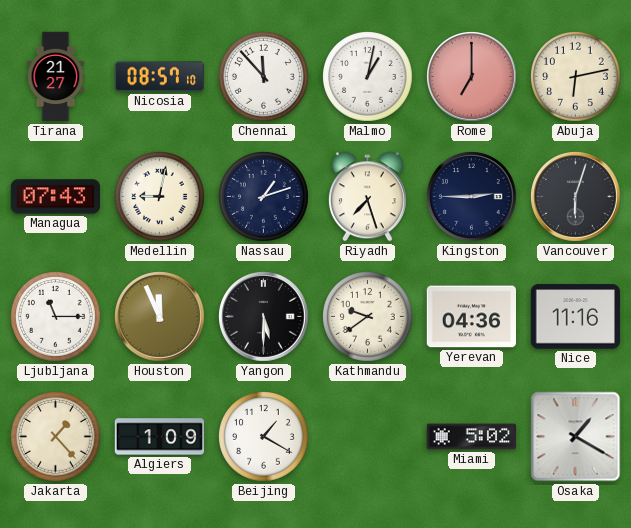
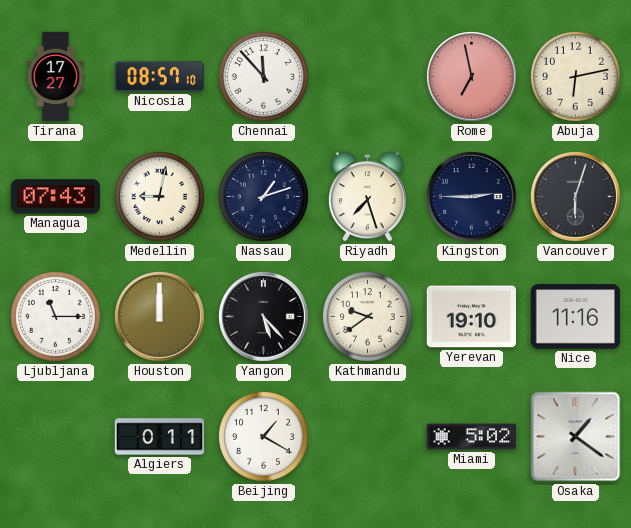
Tirana: 21:27 -> 17:27 (56, 77)
Malmo: 1:02 -> none (368, 77)
Rome: 7:00 -> 6:58 (472, 77)
Houston: 11:56 -> 12:00 (160, 317)
Yangon: 5:30 -> 5:23 (264, 317)
Yerevan: 04:36 -> 19:10 (471, 317)
Jakarta: 1:23 -> none (56, 437)
Algiers: 1:09 -> 0:11 (160, 437)
Osaka: 1:20 -> 1:21 (576, 437)
